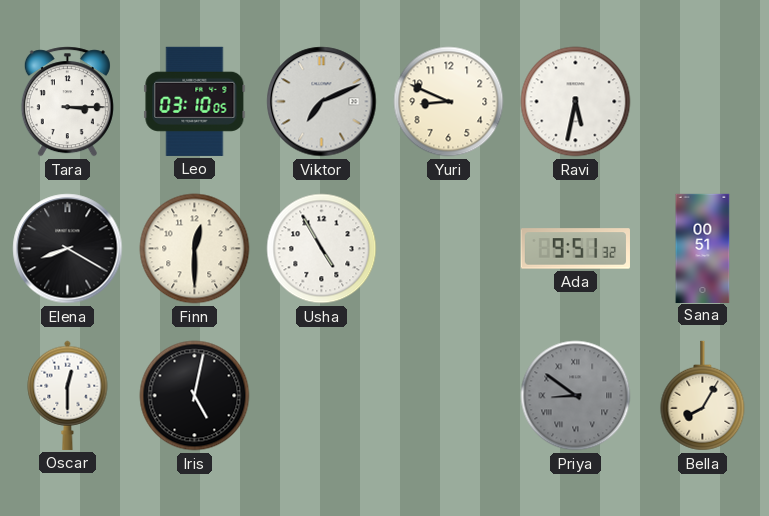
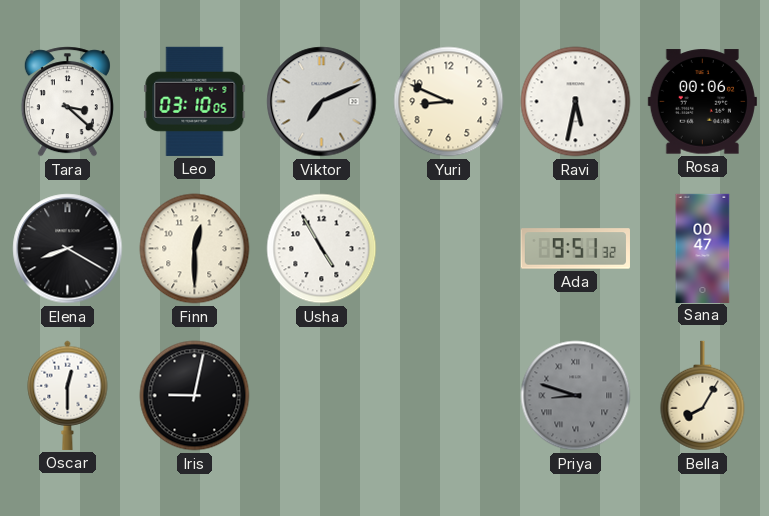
Tara: 3:15 -> 3:22 (67, 102)
Rosa: none -> 00:06 (702, 102)
Sana: 00:51 -> 00:47 (703, 248)
Iris: 5:02 -> 9:02 (195, 396)
Priya: 8:51 -> 8:48 (576, 396)
